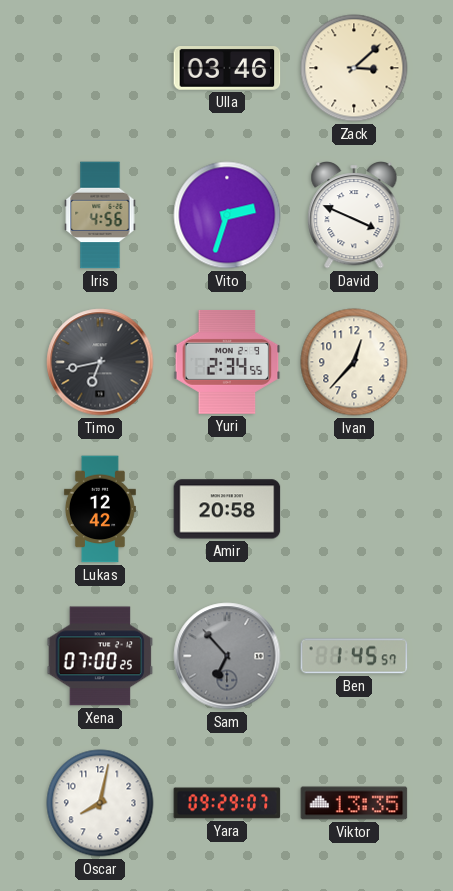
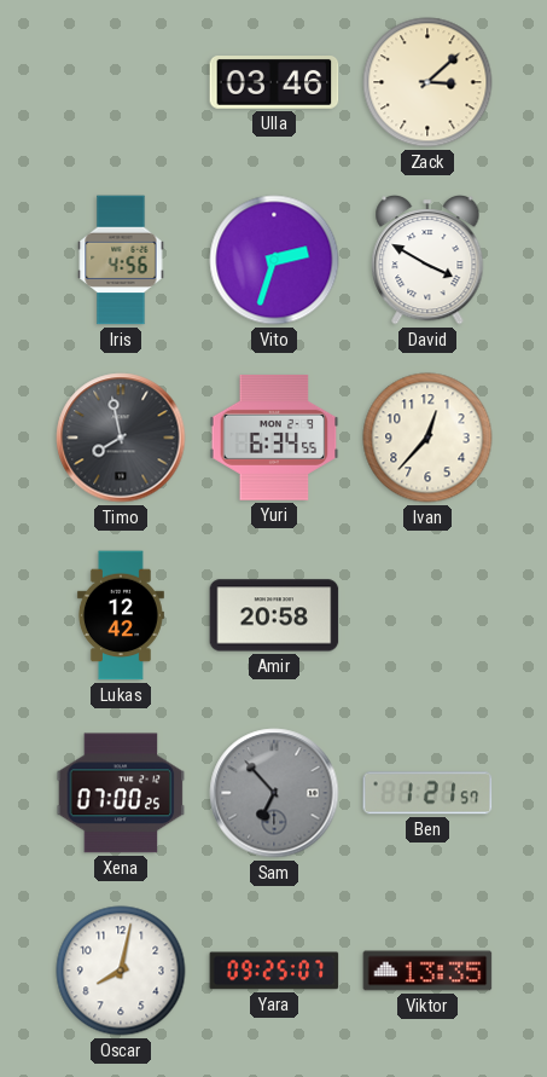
David: 3:49 -> 3:50 (427, 261)
Timo: 6:43 -> 7:58 (121, 438)
Yuri: 2:34 -> 6:34 (274, 438)
Ben: 1:45 -> 1:21 (427, 793)
Yara: 09:29 -> 09:25 (274, 971)
